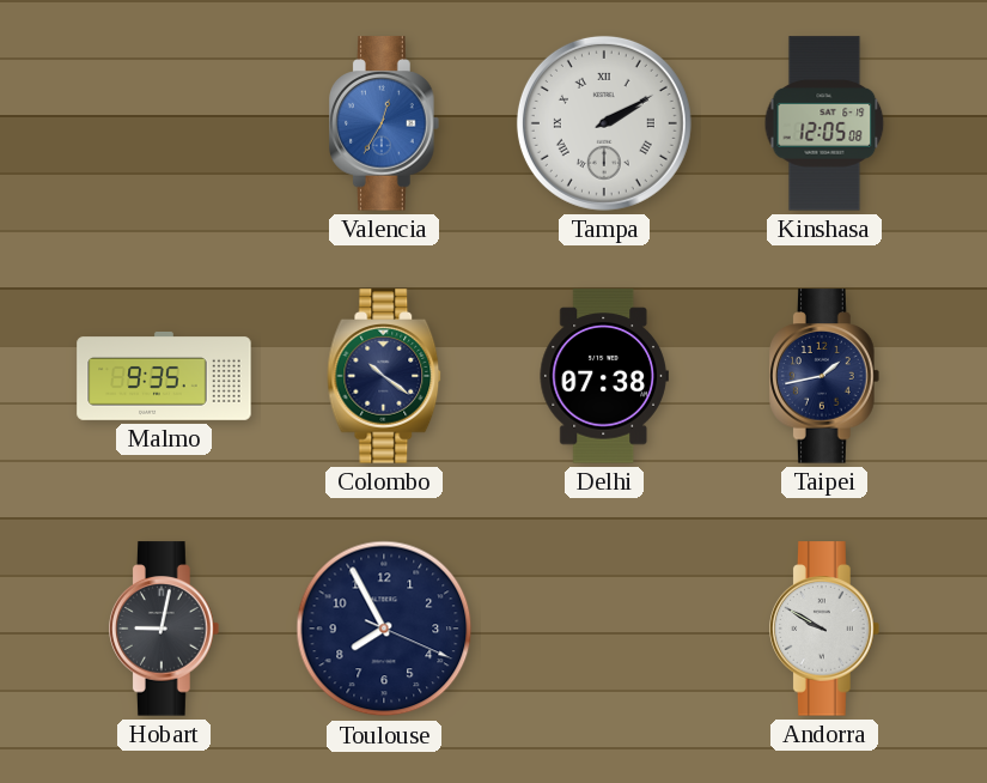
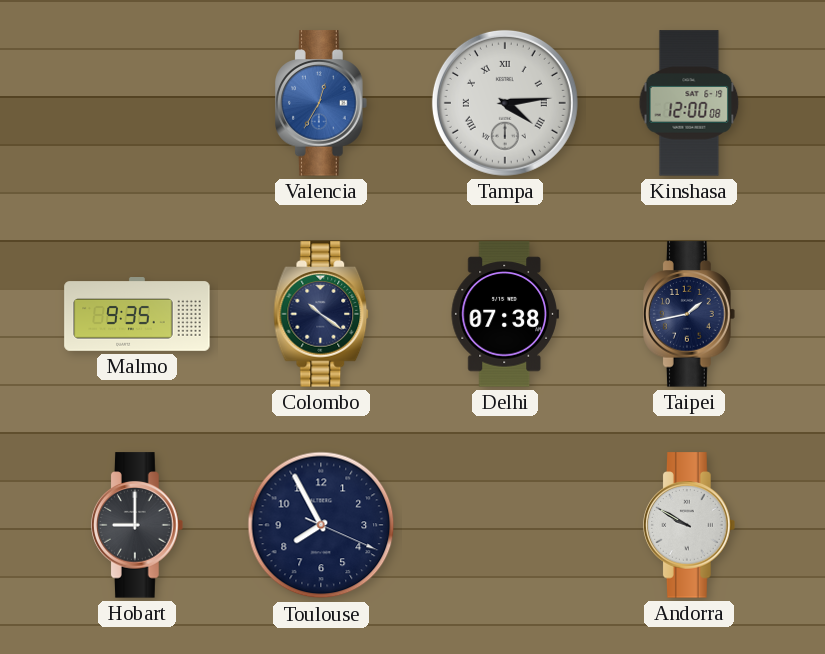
Tampa: 2:10 -> 4:14 (505, 103)
Kinshasa: 12:05 -> 12:00 (689, 103)
Hobart: 9:02 -> 9:00 (137, 525)
